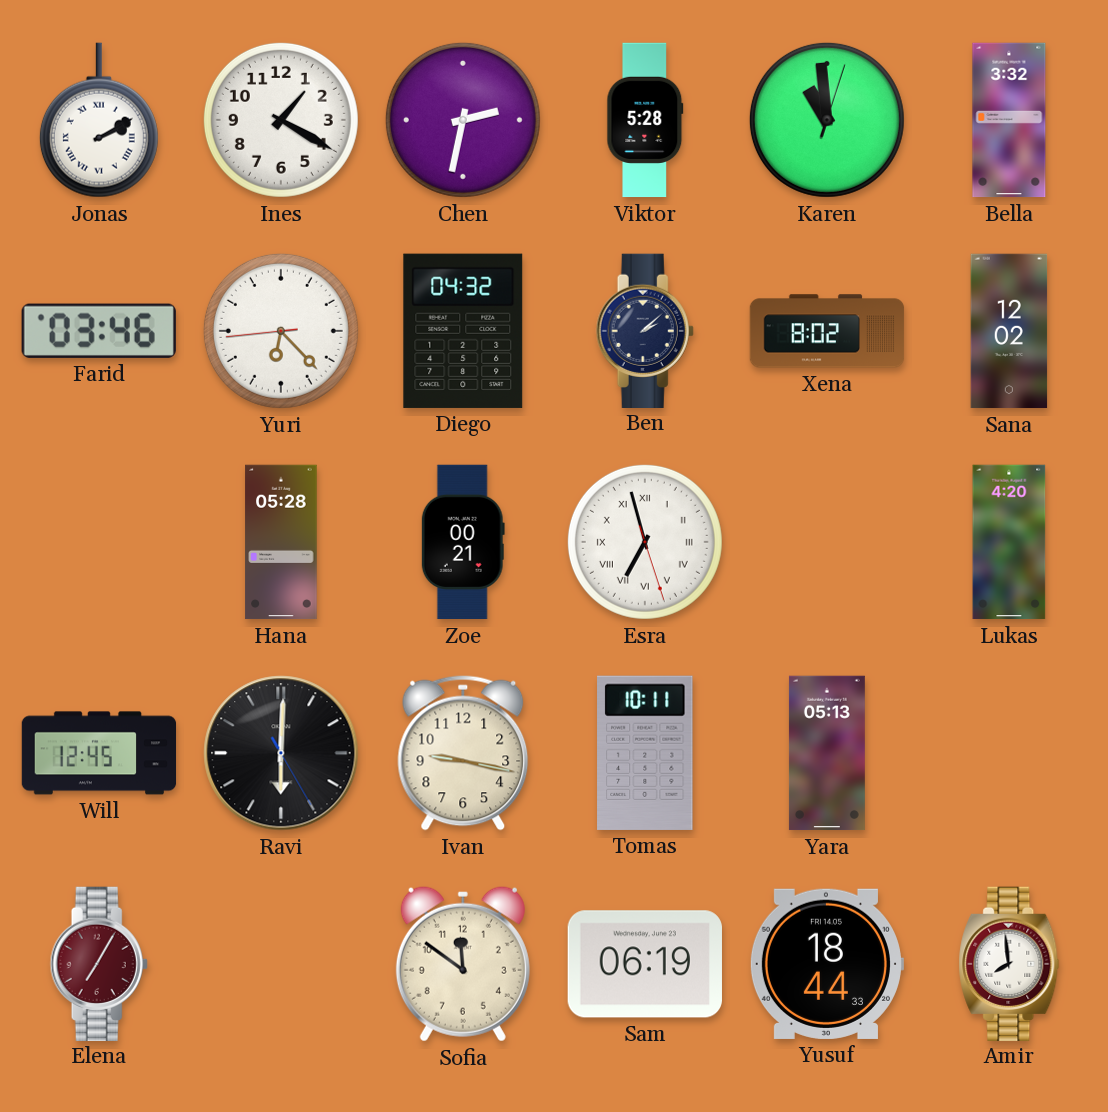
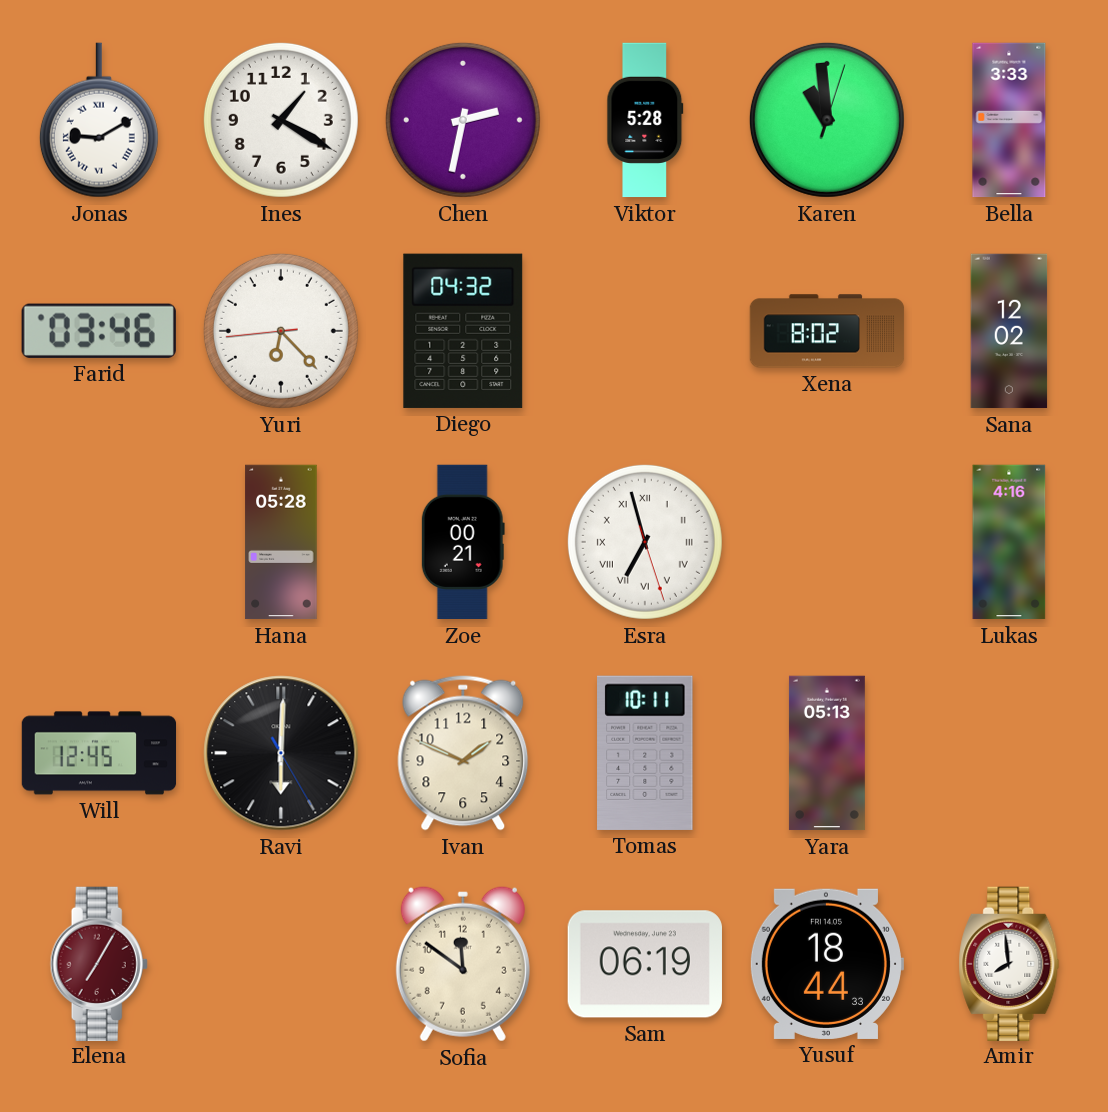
Jonas: 2:10 -> 9:10 (99, 120)
Bella: 3:32 -> 3:33 (1009, 120)
Ben: 2:08 -> none (645, 330)
Lukas: 4:20 -> 4:16 (1009, 542)
Ivan: 9:17 -> 1:49 (463, 753)
